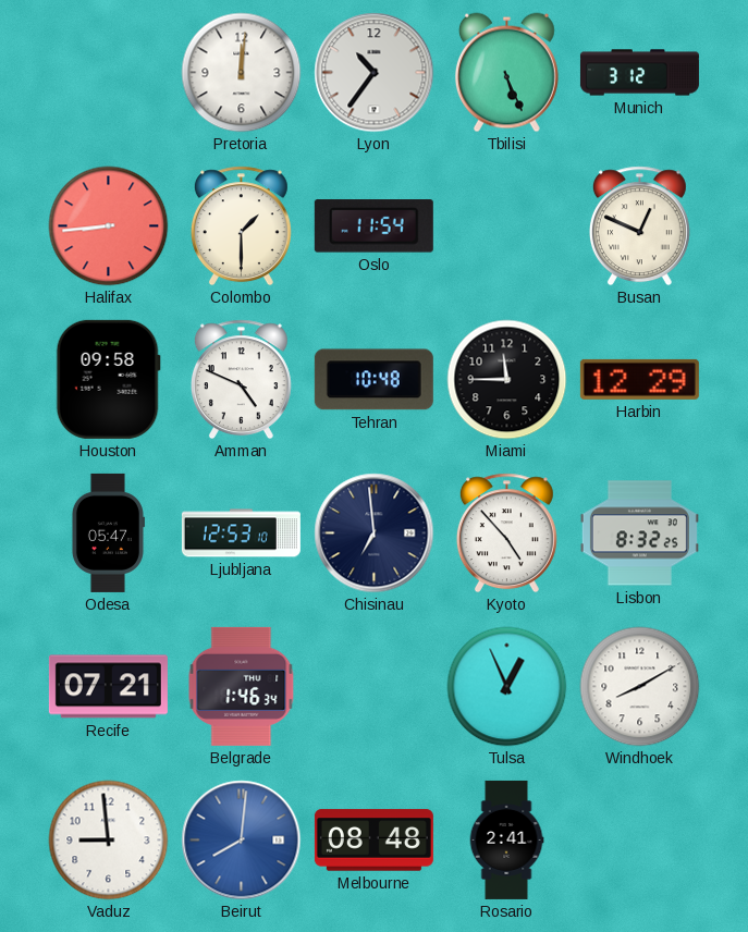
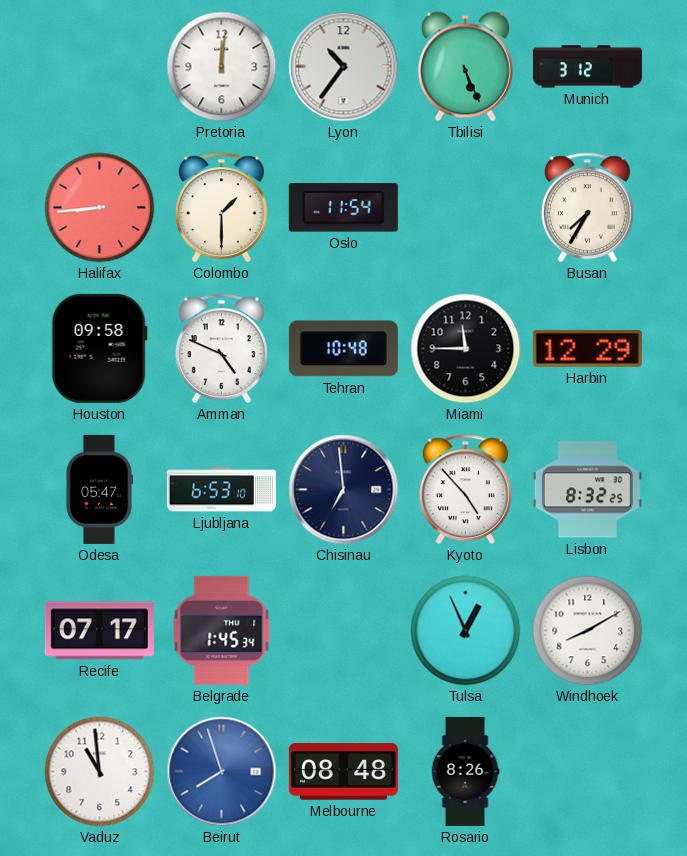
Busan: 12:49 -> 7:35 (587, 208)
Ljubljana: 12:53 -> 6:53 (221, 490)
Recife: 07:21 -> 07:17 (99, 631)
Belgrade: 1:46 -> 1:45 (222, 630)
Vaduz: 8:59 -> 10:59 (100, 772)
Beirut: 8:01 -> 7:57 (222, 772)
Rosario: 2:41 -> 8:26 (465, 771)
